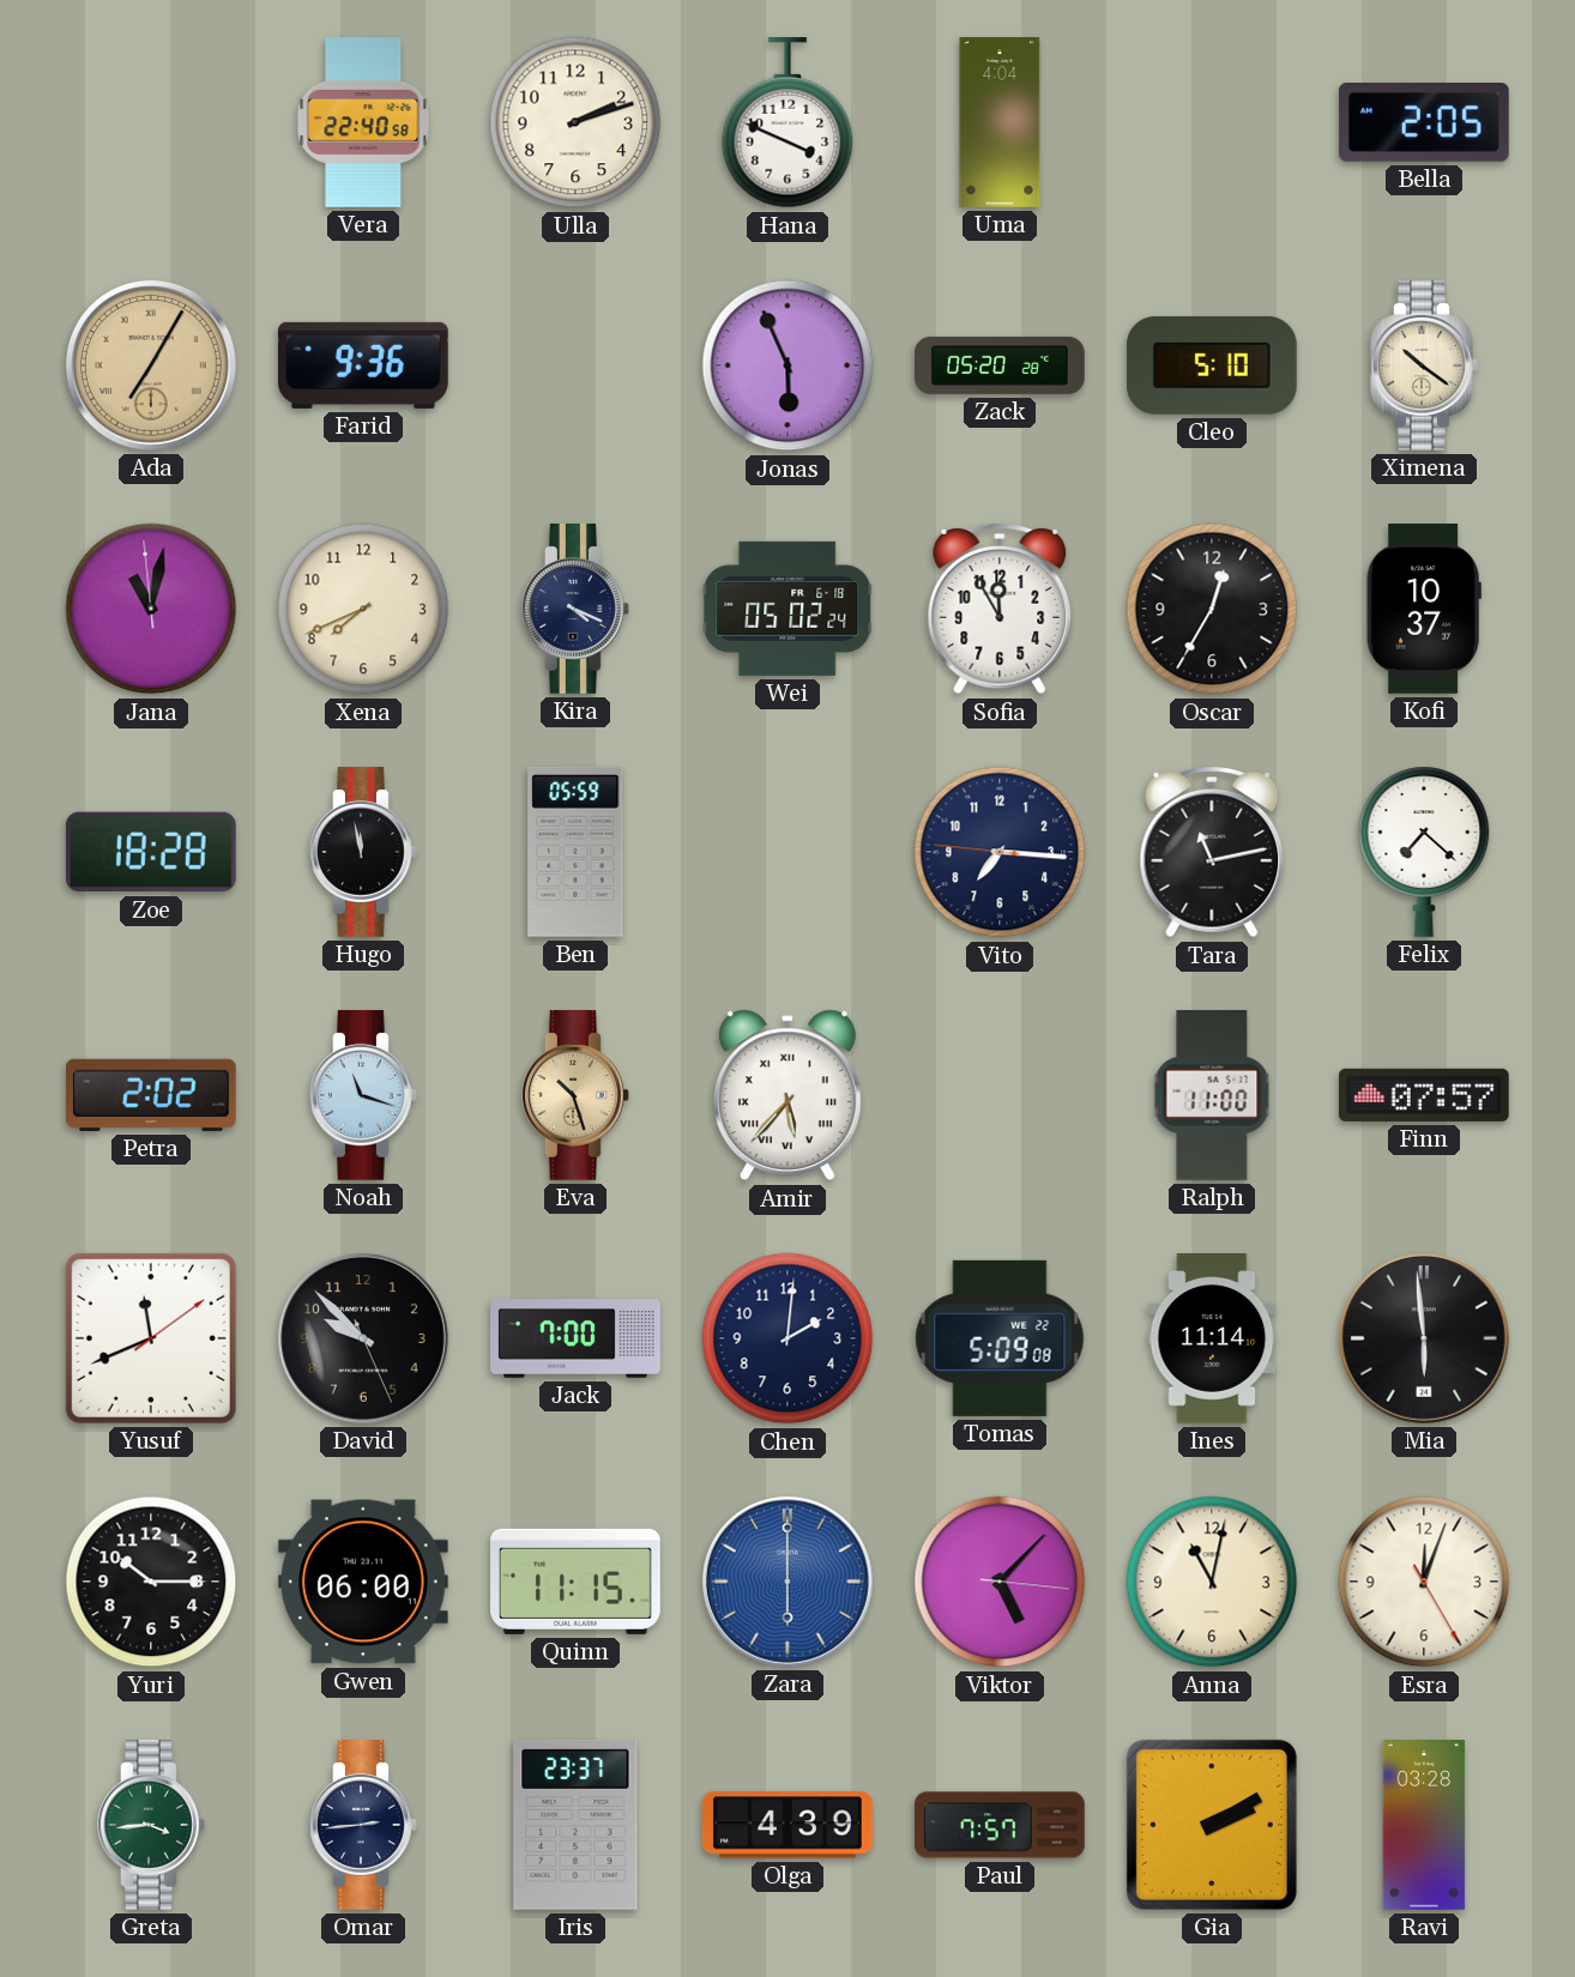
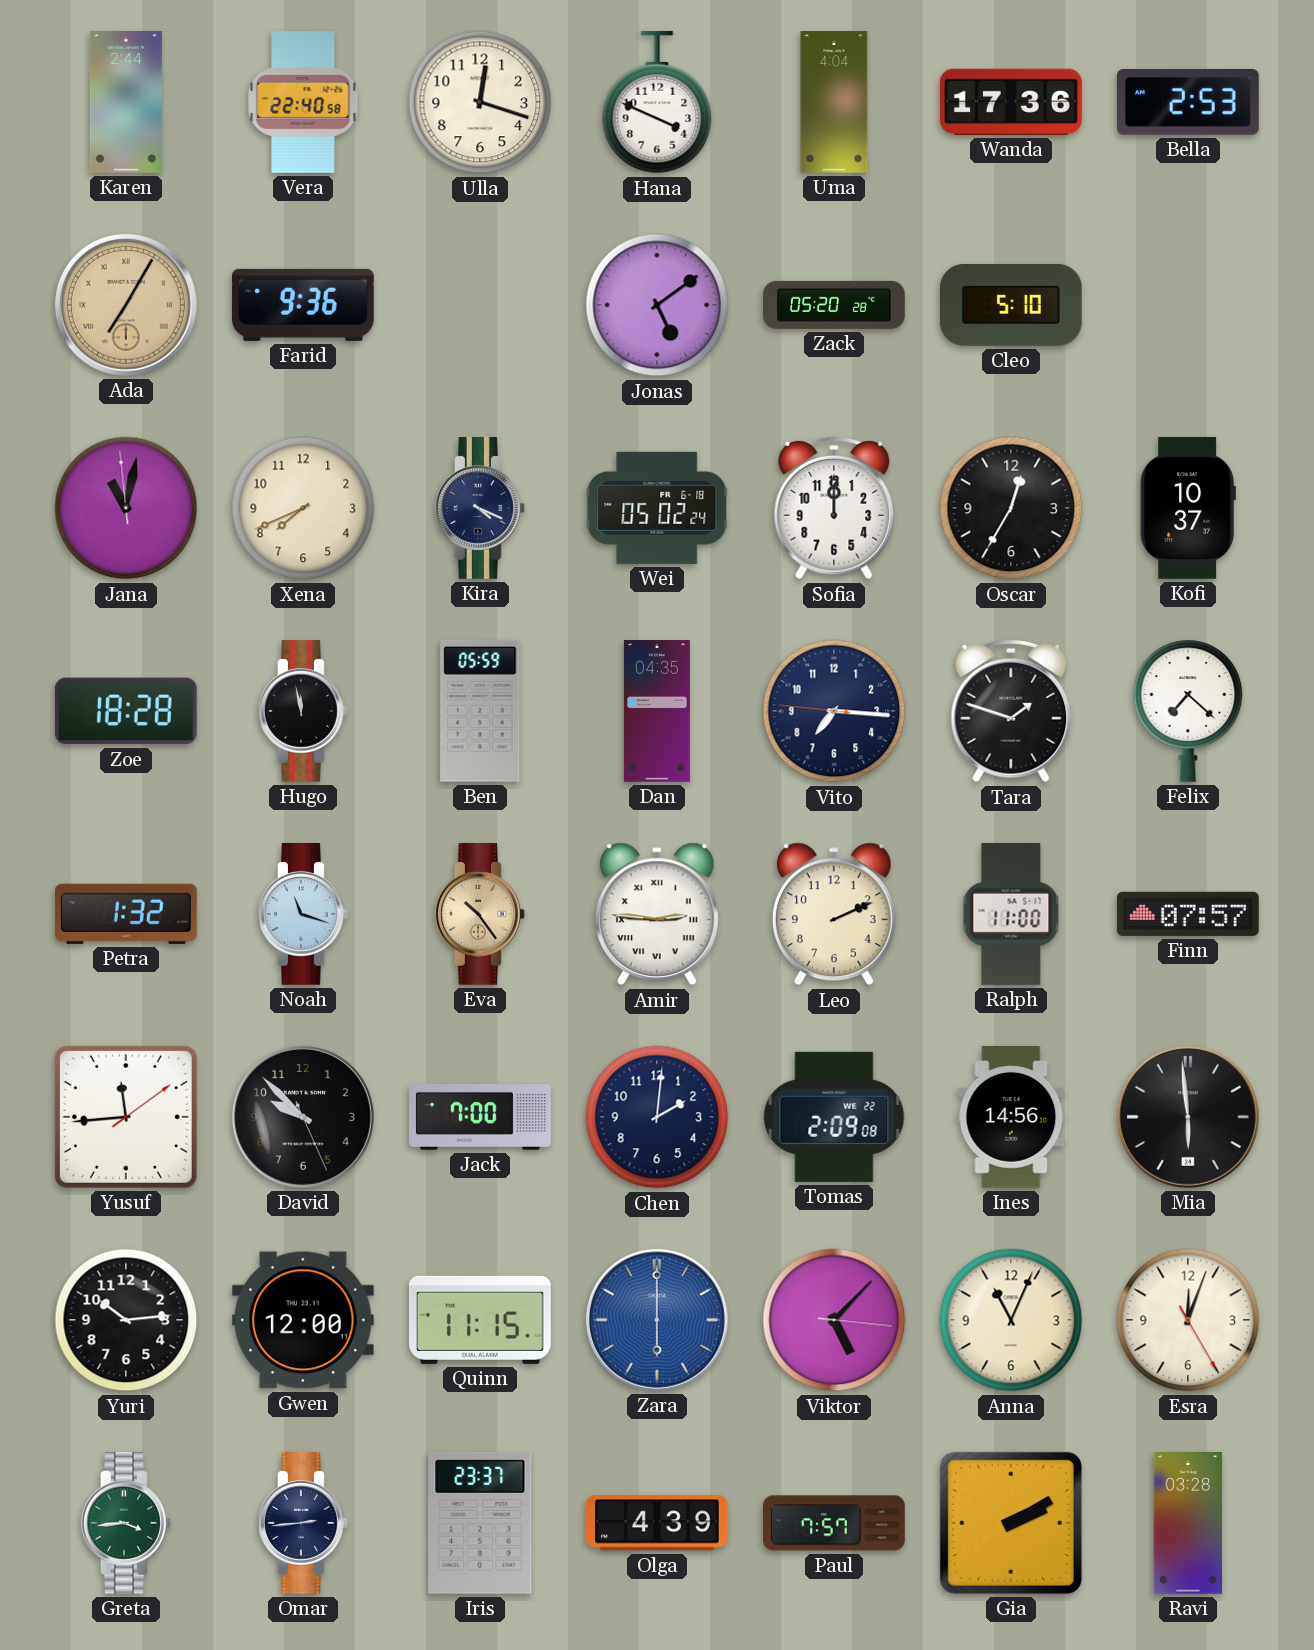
Karen: none -> 2:44 (126, 103)
Ulla: 2:12 -> 12:18 (480, 102)
Wanda: none -> 17:36 (1011, 102)
Bella: 2:05 -> 2:53 (1188, 103)
Jonas: 5:56 -> 5:09 (657, 305)
Ximena: 10:21 -> none (1425, 367)
Sofia: 11:55 -> 12:00 (834, 508)
Dan: none -> 04:35 (657, 711)
Tara: 11:13 -> 1:48 (1011, 711)
Petra: 2:02 -> 1:32 (127, 914)
Eva: 10:27 -> 10:24 (481, 915)
Amir: 5:37 -> 2:46 (657, 914)
Leo: none -> 2:11 (834, 914)
Yusuf: 11:41 -> 11:44 (126, 1117)
Tomas: 5:09 -> 2:09 (834, 1117)
Ines: 11:14 -> 14:56 (1011, 1118)
Yuri: 10:15 -> 10:14 (126, 1320)
Gwen: 06:00 -> 12:00 (303, 1320)
Anna: 11:02 -> 11:04 (1011, 1320)
